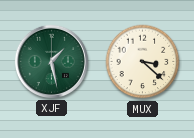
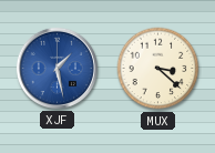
XJF dial: green -> blue (57, 68)
